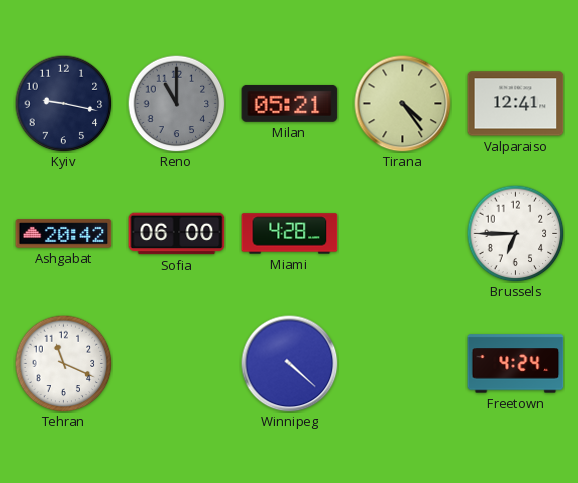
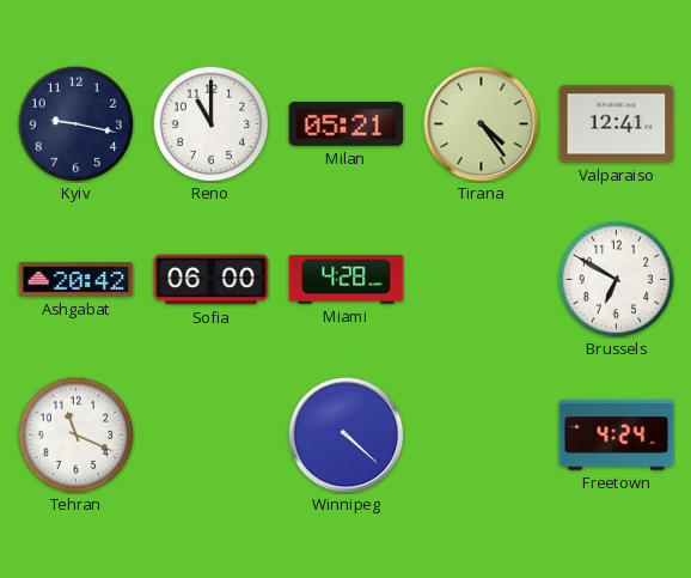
Reno dial: grey -> white (210, 123)
Brussels: 6:45 -> 6:50 (616, 279)
